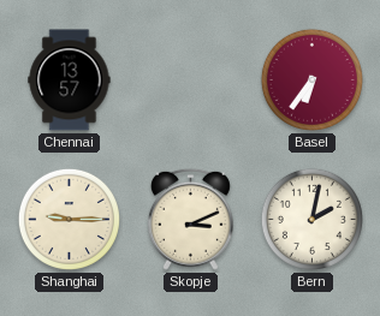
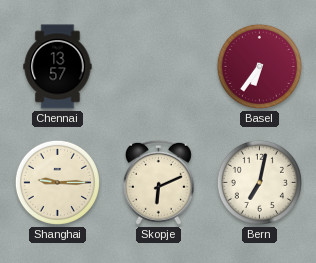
Skopje: 3:11 -> 6:11 (158, 182)
Bern: 2:02 -> 7:02 (259, 182)
